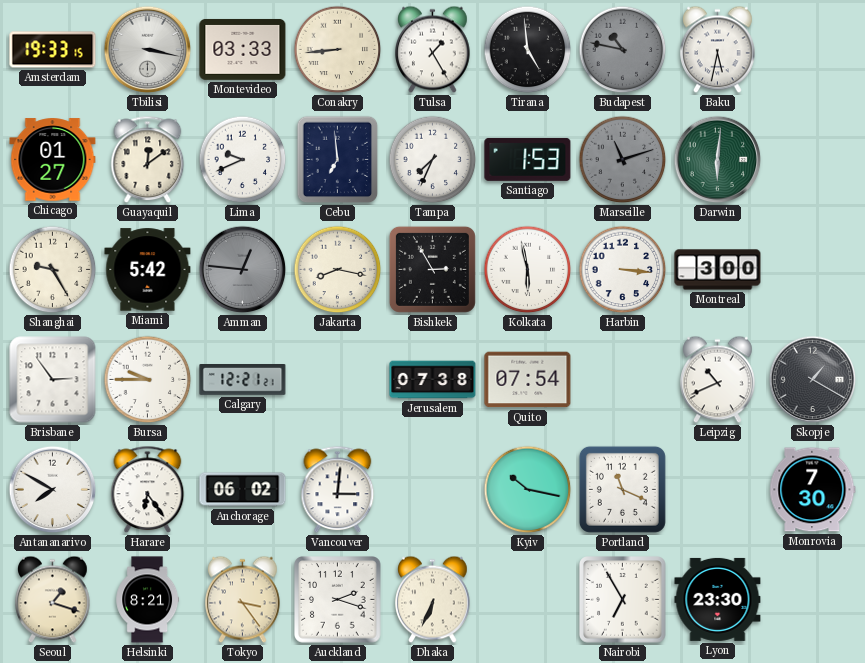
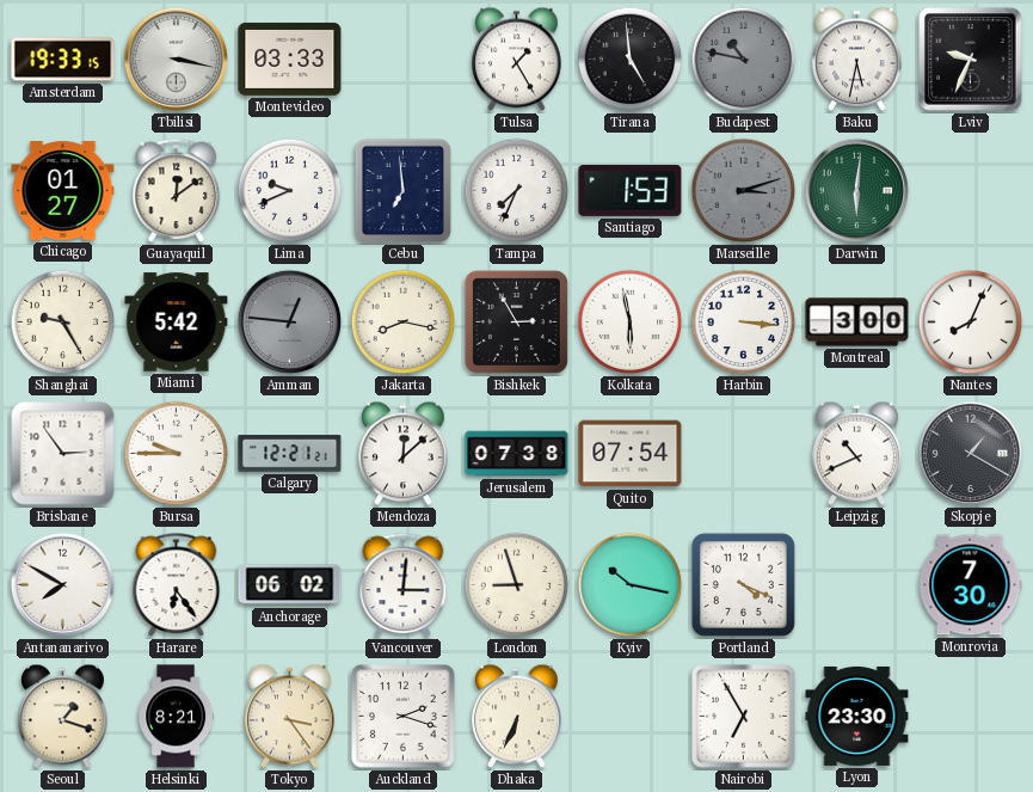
Conakry: 8:44 -> none (338, 50)
Lviv: none -> 9:34 (971, 60)
Marseille: 11:12 -> 3:12 (744, 191)
Nantes: none -> 8:04 (971, 323)
Mendoza: none -> 12:08 (404, 454)
London: none -> 8:57 (517, 585)
Portland: 11:19 -> 4:19 (743, 584)
